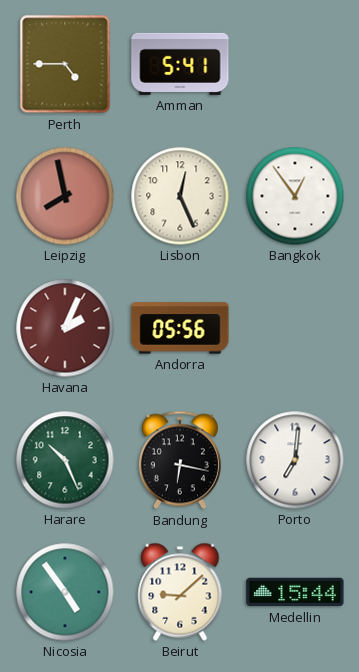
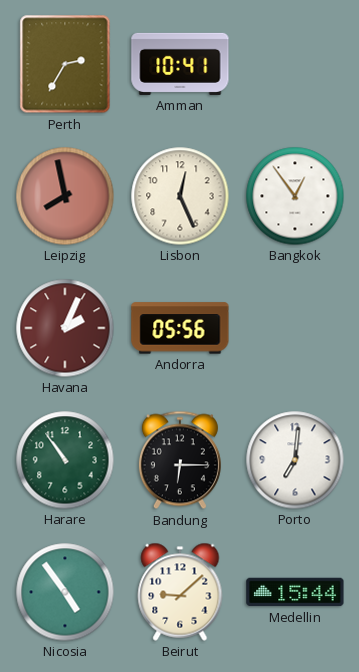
Perth: 4:45 -> 2:35 (65, 64)
Amman: 5:41 -> 10:41 (180, 64)
Harare: 10:26 -> 10:54 (65, 460)
Bandung: 6:17 -> 6:15 (180, 460)
